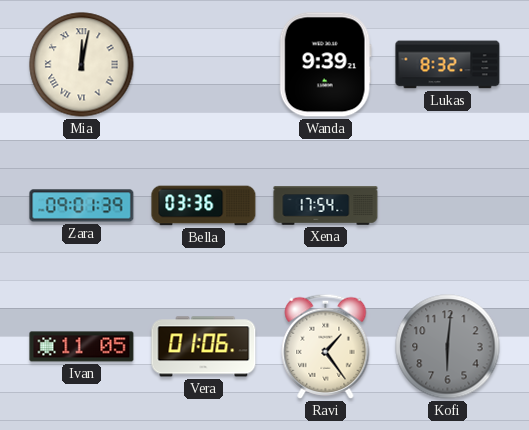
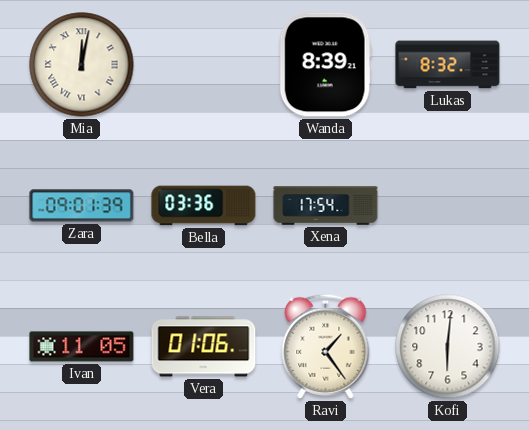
Wanda: 9:39 -> 8:39 (325, 65)
Kofi dial: grey -> white (448, 347)
